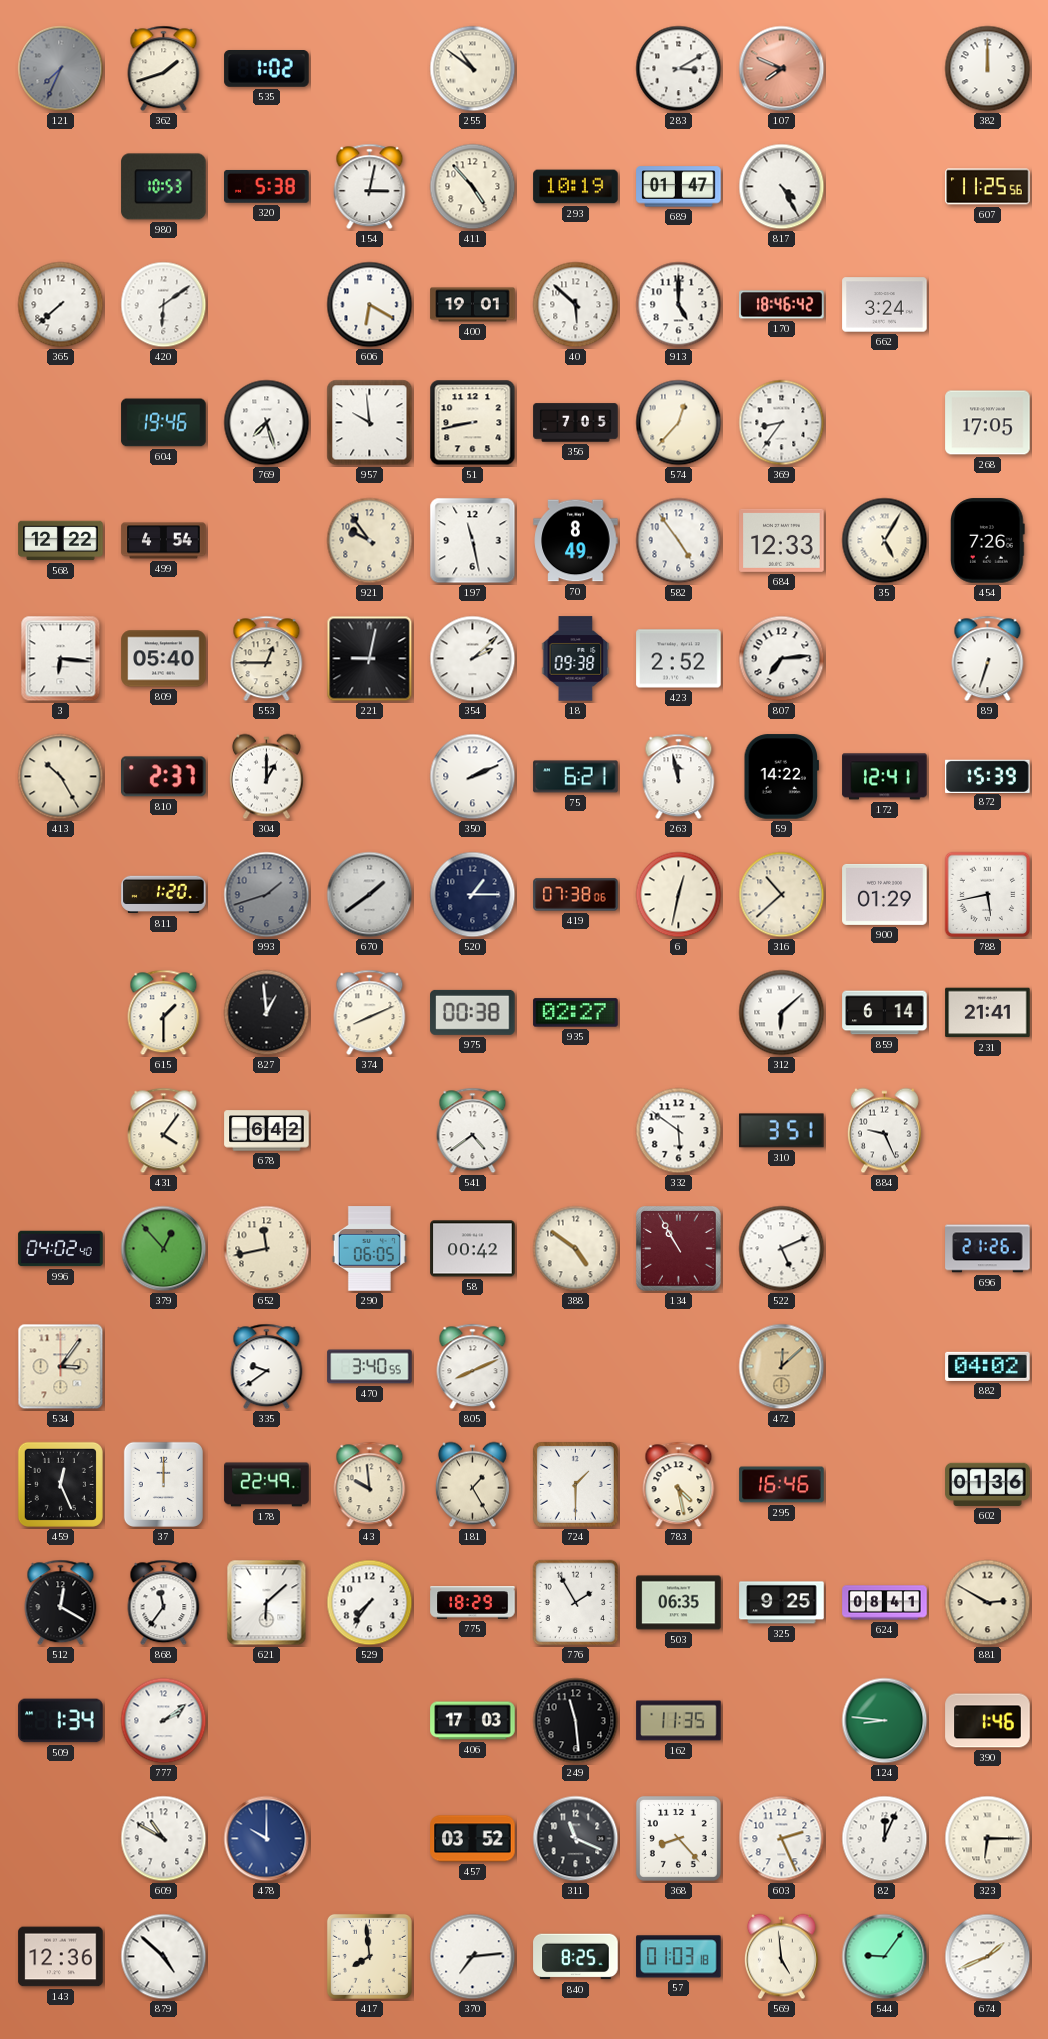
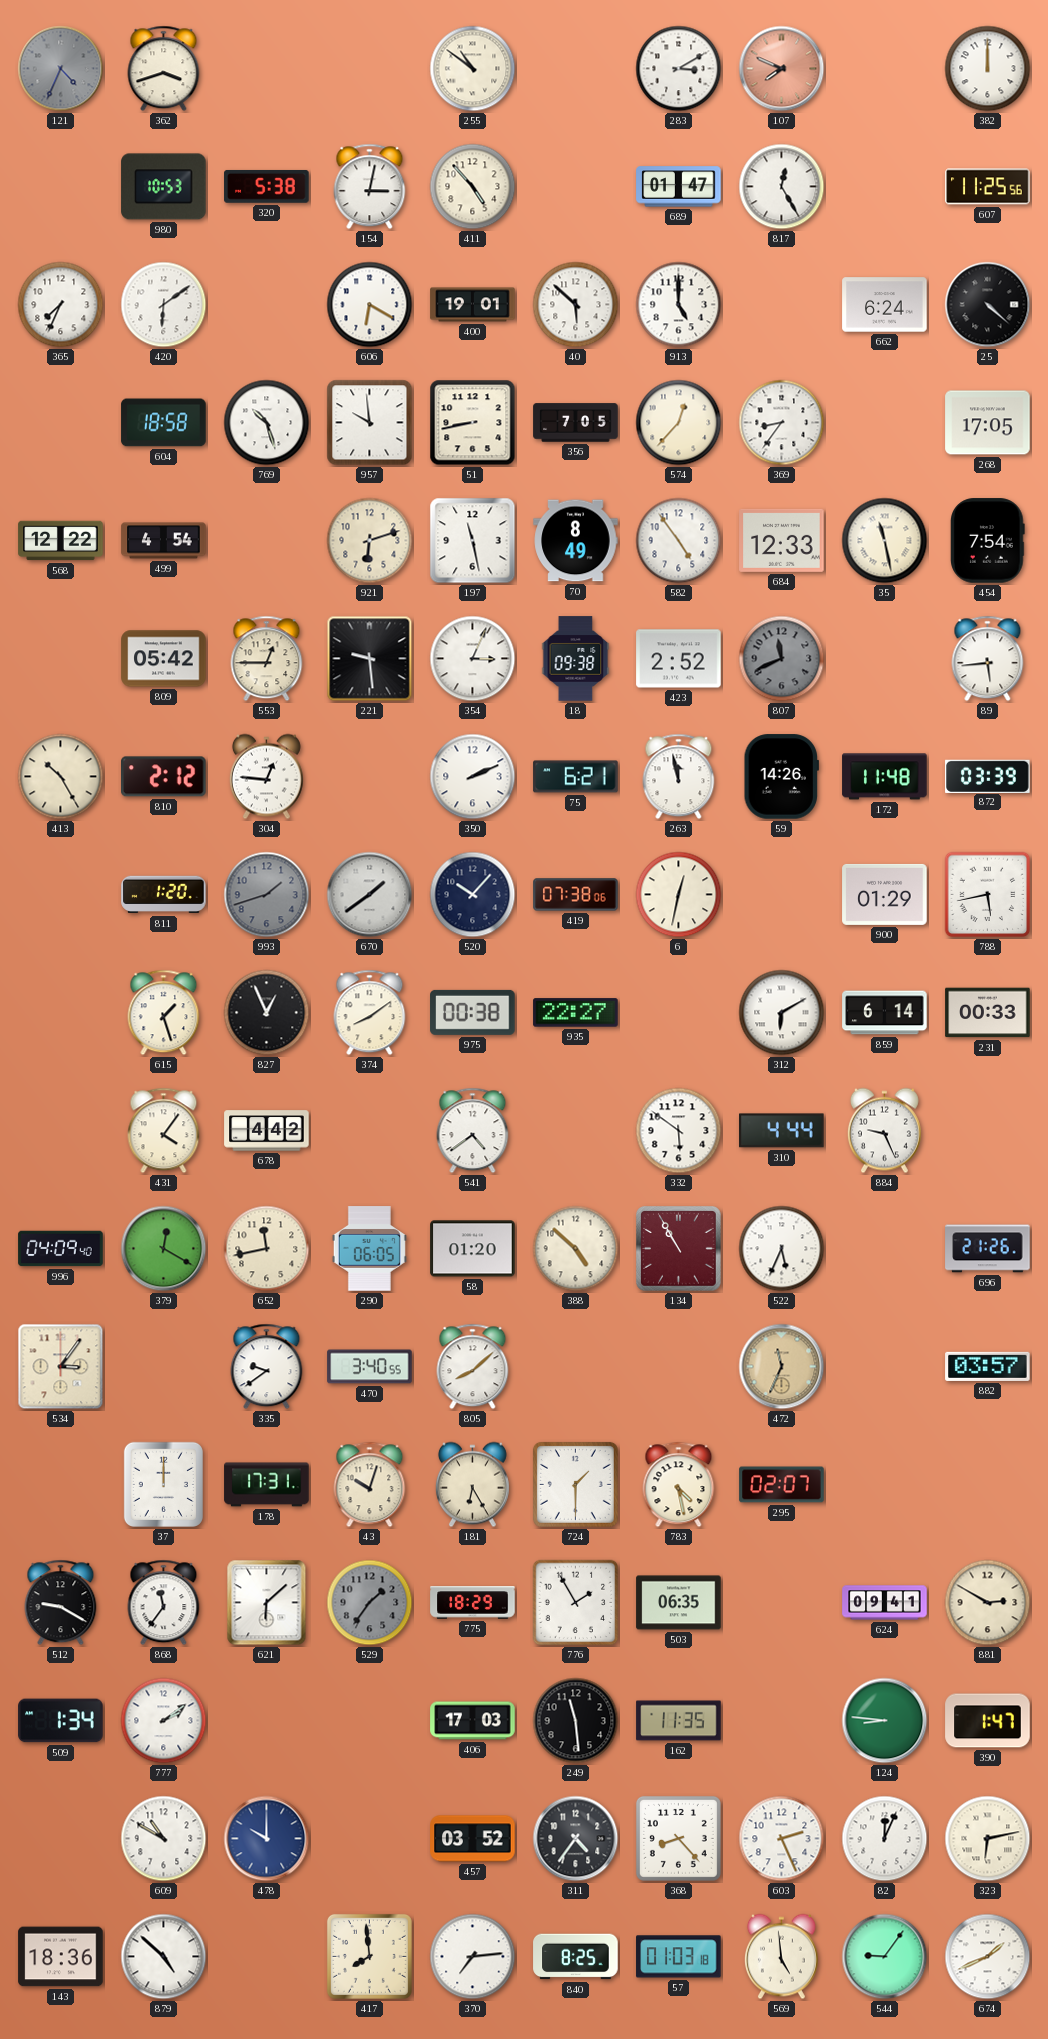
121: 7:34 -> 4:34 (61, 69)
362: 1:42 -> 3:42 (164, 69)
535: 1:02 -> none (267, 69)
293: 10:19 -> none (576, 187)
817: 4:25 -> 12:25 (782, 187)
365: 7:38 -> 7:34 (61, 305)
170: 18:46 -> none (782, 305)
662: 3:24 -> 6:24 (885, 305)
25: none -> 4:22 (988, 305)
604: 19:46 -> 18:58 (164, 423)
769: 7:27 -> 10:27 (267, 423)
921: 9:54 -> 6:12 (370, 541)
35: 5:05 -> 11:28 (885, 541)
454: 7:26 -> 7:54 (988, 541)
3: 6:16 -> none (61, 659)
809: 05:40 -> 05:42 (164, 659)
221: 9:02 -> 9:29 (370, 659)
354: 2:08 -> 3:04 (473, 659)
807: 7:14 -> 11:41 (782, 659)
807 dial: white -> grey (782, 659)
89: 6:33 -> 5:44 (988, 659)
810: 2:37 -> 2:12 (164, 777)
304: 1:00 -> 12:46 (266, 777)
59: 14:22 -> 14:26 (781, 777)
172: 12:41 -> 11:48 (885, 777)
872: 15:39 -> 03:39 (988, 776)
520: 1:15 -> 10:07 (473, 895)
316: 10:38 -> none (782, 895)
615: 1:30 -> 1:27 (164, 1013)
827: 12:59 -> 12:56 (267, 1013)
374: 8:11 -> 8:09 (370, 1013)
935: 02:27 -> 22:27 (576, 1013)
312: 6:08 -> 6:10 (782, 1013)
231: 21:41 -> 00:33 (988, 1013)
678: 6:42 -> 4:42 (267, 1131)
310: 3:51 -> 4:44 (782, 1131)
996: 04:02 -> 04:09 (61, 1249)
379: 12:53 -> 12:20 (164, 1249)
58: 00:42 -> 01:20 (473, 1249)
388: 4:51 -> 4:52 (576, 1249)
522: 5:11 -> 5:34 (782, 1249)
805: 8:11 -> 8:08 (473, 1367)
472: 12:08 -> 11:34 (782, 1367)
882: 04:02 -> 03:57 (988, 1366)
459: 12:26 -> none (60, 1484)
178: 22:49 -> 17:31 (267, 1485)
43: 9:59 -> 10:03 (370, 1485)
181: 1:25 -> 6:25 (472, 1485)
295: 16:46 -> 02:07 (782, 1485)
602: 01:36 -> none (988, 1484)
512: 12:20 -> 9:20 (61, 1603)
529: 7:36 -> 1:36 (370, 1603)
529 dial: white -> grey (370, 1603)
325: 9:25 -> none (782, 1603)
624: 08:41 -> 09:41 (885, 1603)
390: 1:46 -> 1:47 (988, 1721)
311: 11:19 -> 4:36 (576, 1839)
323: 6:15 -> 6:13 (988, 1839)
143: 12:36 -> 18:36 (61, 1957)
